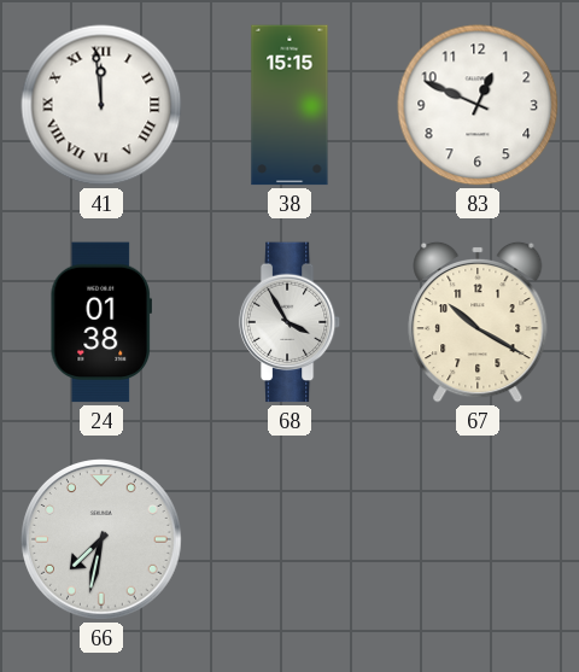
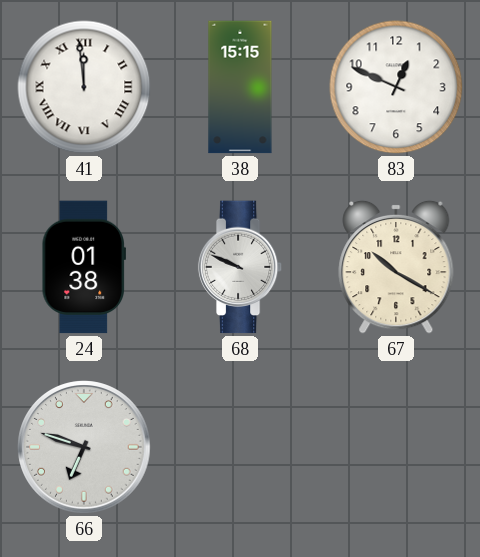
68: 3:55 -> 9:49 (240, 267)
66: 7:32 -> 6:48 (84, 447)
